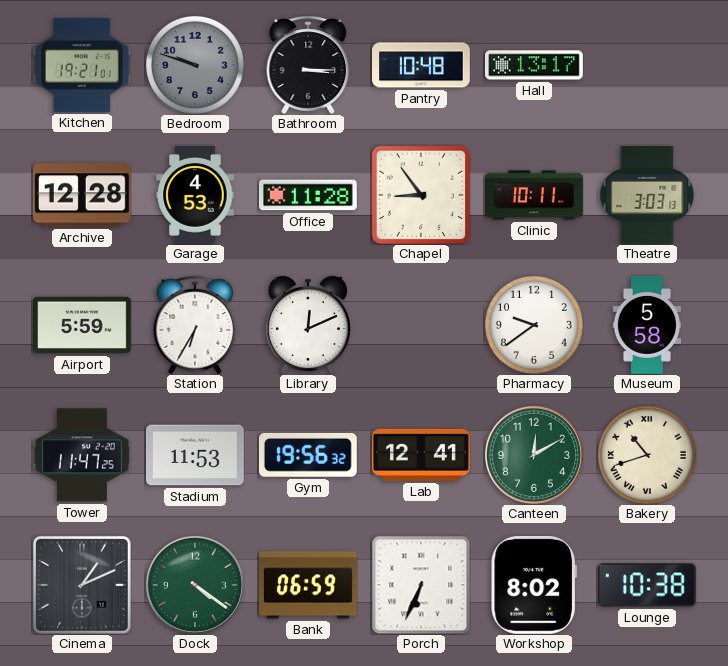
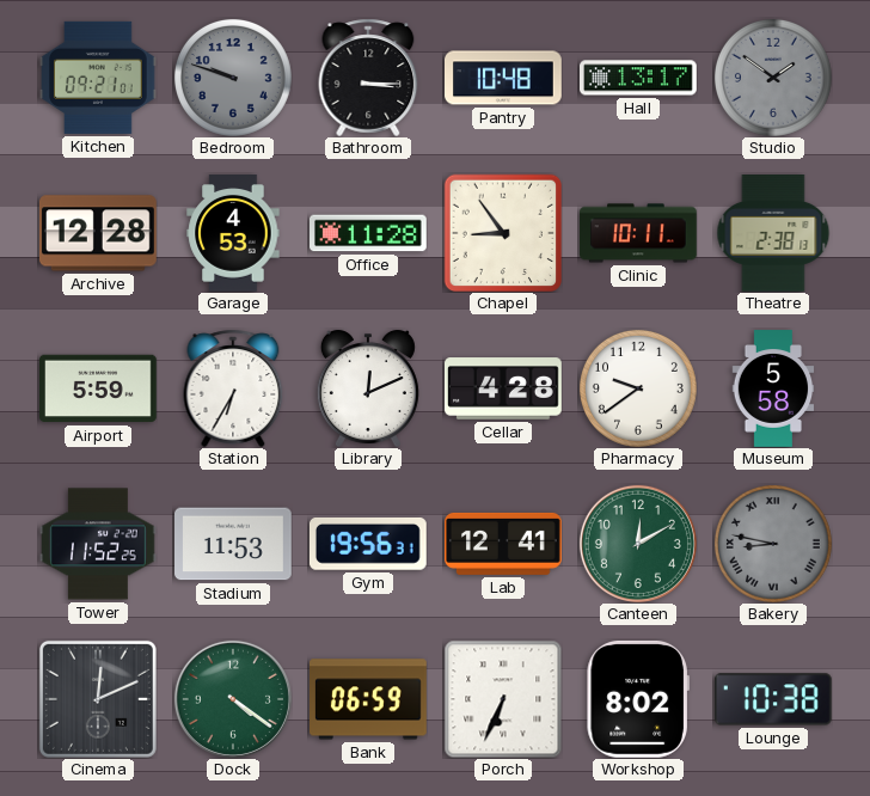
Kitchen: 19:21 -> 09:21 (99, 78)
Studio: none -> 1:51 (773, 78)
Theatre: 3:03 -> 2:38 (773, 234)
Cellar: none -> 4:28 (504, 388)
Tower: 11:47 -> 11:52 (99, 544)
Gym: 19:56:32 -> 19:56:31 (368, 544)
Bakery: 10:42 -> 8:47 (773, 544)
Bakery dial: cream -> grey (773, 544)
Cinema: 1:11 -> 12:11 (98, 699)
